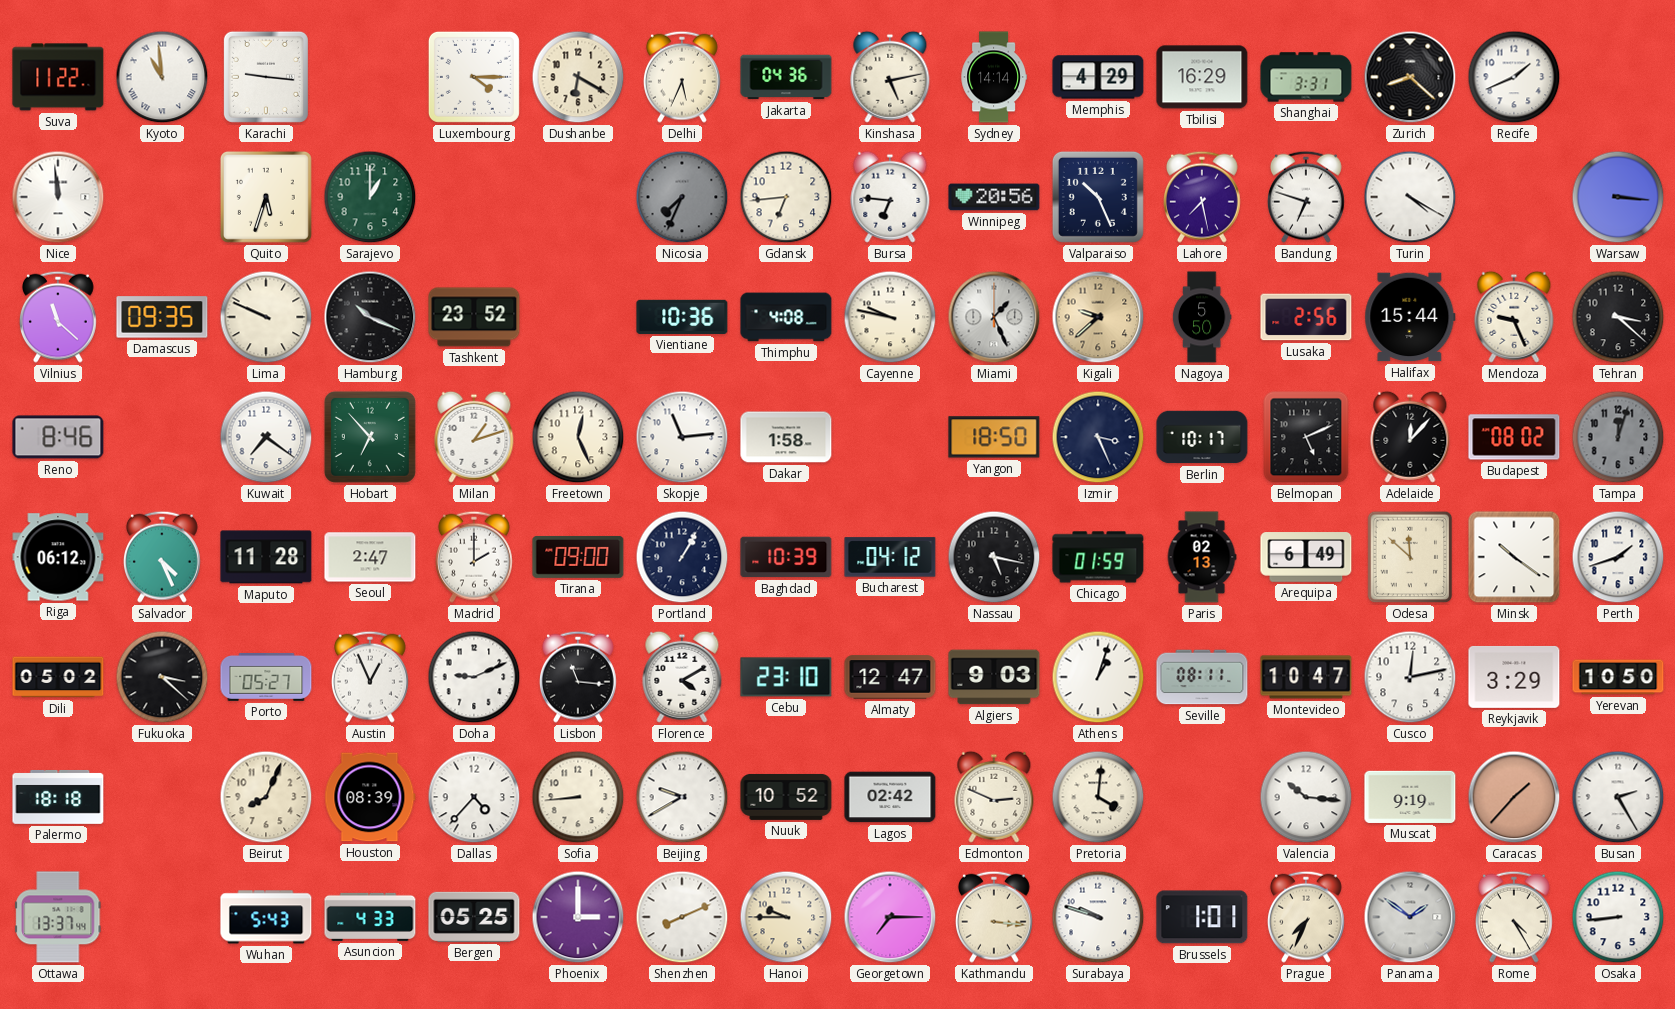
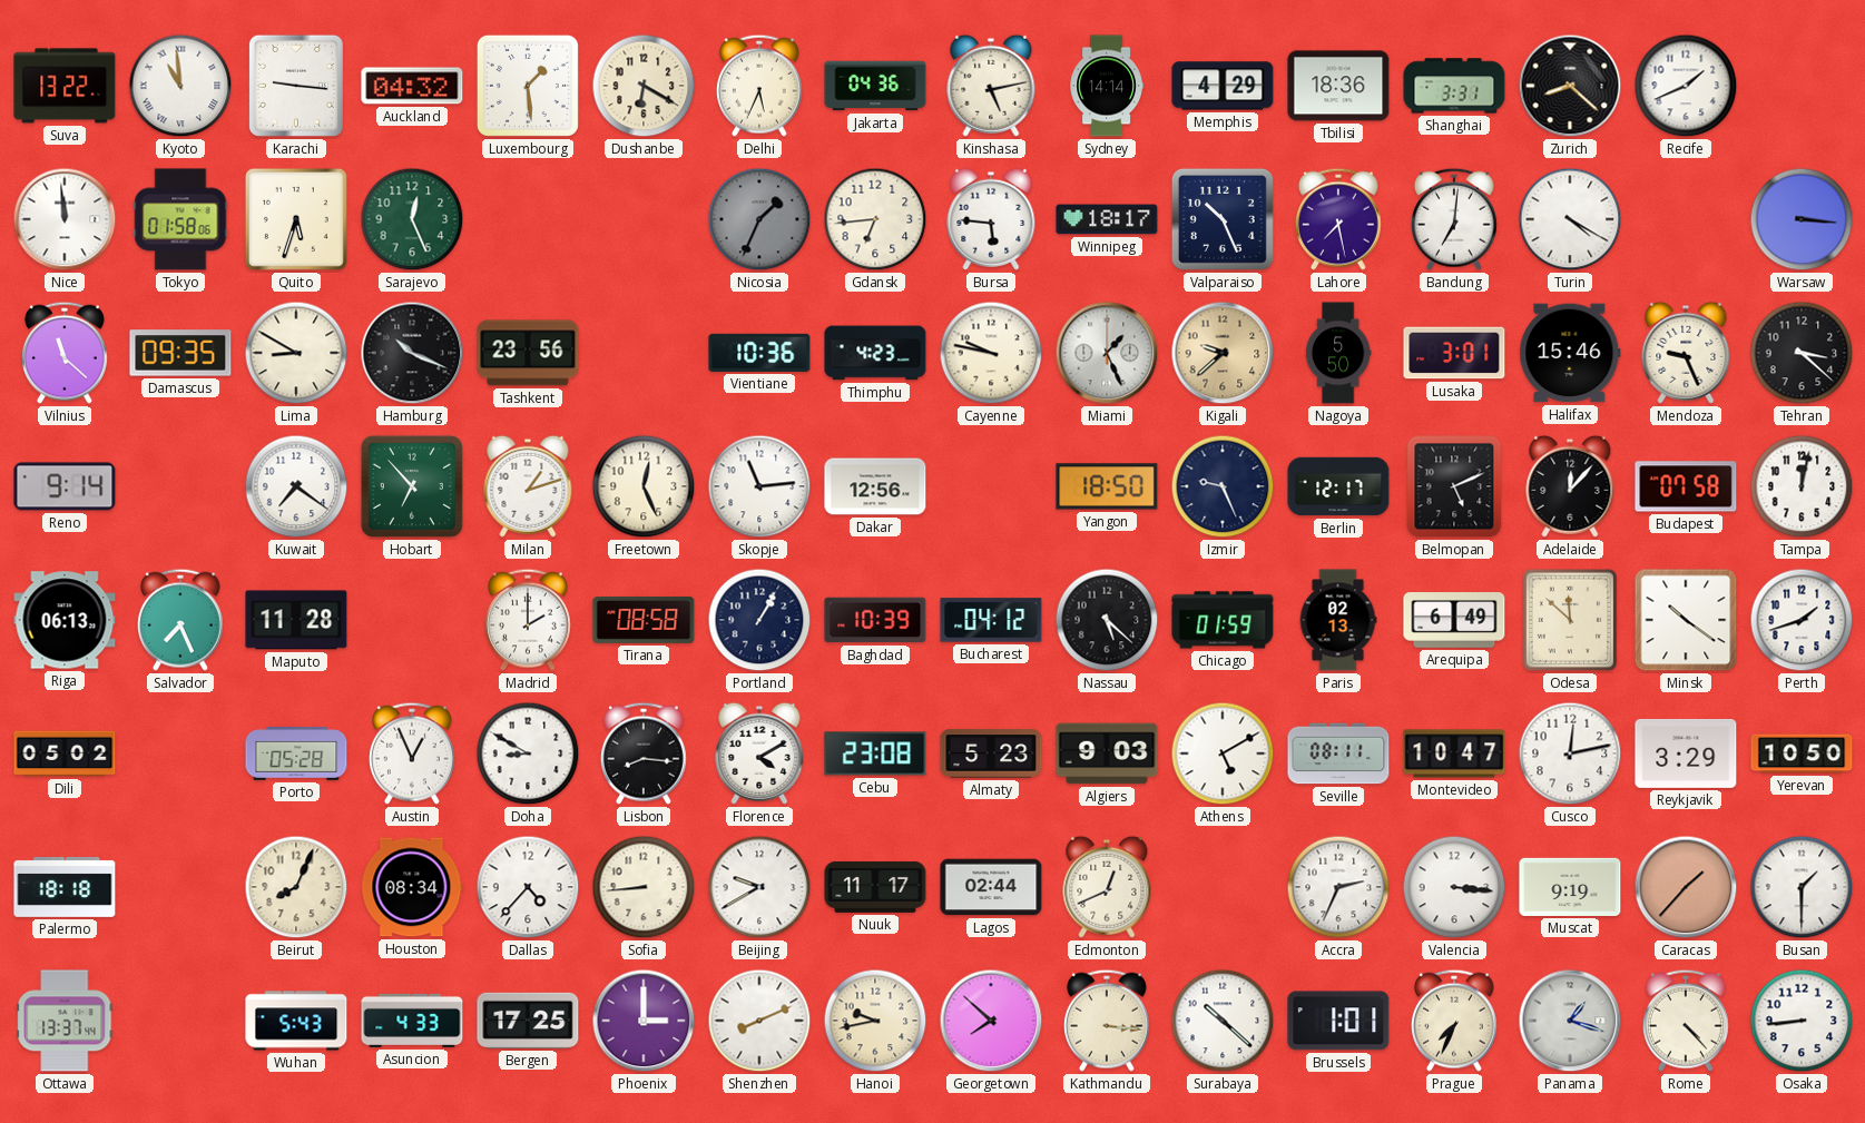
Suva: 11:22 -> 13:22 (65, 86)
Auckland: none -> 04:32 (412, 86)
Luxembourg: 4:15 -> 1:29 (528, 86)
Tbilisi: 16:29 -> 18:36 (1338, 86)
Tokyo: none -> 01:58 (180, 219)
Sarajevo: 1:00 -> 12:26 (412, 219)
Nicosia: 7:34 -> 1:34 (759, 219)
Bursa: 6:46 -> 5:46 (991, 219)
Winnipeg: 20:56 -> 18:17 (1107, 219)
Bandung: 6:48 -> 7:01 (1454, 219)
Lima: 9:49 -> 8:50 (296, 353)
Tashkent: 23:52 -> 23:56 (528, 353)
Thimphu: 4:08 -> 4:23 (875, 353)
Lusaka: 2:56 -> 3:01 (1454, 353)
Halifax: 15:44 -> 15:46 (1570, 353)
Reno: 8:46 -> 9:14 (65, 486)
Dakar: 1:58 -> 12:56 (875, 486)
Izmir: 3:26 -> 9:26 (1223, 486)
Berlin: 10:17 -> 12:17 (1338, 486)
Budapest: 08:02 -> 07:58 (1686, 486)
Tampa: 12:03 -> 12:02 (1802, 486)
Tampa dial: grey -> white (1802, 486)
Riga: 06:12 -> 06:13 (65, 620)
Salvador: 4:26 -> 7:26 (180, 620)
Seoul: 2:47 -> none (370, 557)
Tirana: 09:00 -> 08:58 (644, 620)
Nassau: 5:17 -> 5:22 (1107, 620)
Fukuoka: 3:22 -> none (162, 677)
Porto: 05:27 -> 05:28 (296, 753)
Doha: 9:11 -> 8:50 (528, 753)
Lisbon: 11:16 -> 8:16 (644, 753)
Cebu: 23:10 -> 23:08 (875, 753)
Almaty: 12:47 -> 5:23 (991, 753)
Athens: 1:03 -> 5:10 (1223, 753)
Houston: 08:39 -> 08:34 (412, 887)
Nuuk: 10:52 -> 11:17 (875, 887)
Lagos: 02:42 -> 02:44 (991, 887)
Edmonton: 2:49 -> 12:41 (1107, 887)
Pretoria: 4:01 -> none (1098, 797)
Accra: none -> 2:34 (1338, 887)
Valencia: 10:16 -> 3:16 (1454, 887)
Busan: 2:25 -> 1:30 (1802, 887)
Bergen: 05:25 -> 17:25 (528, 1021)
Hanoi: 9:45 -> 9:43 (875, 1021)
Georgetown: 7:15 -> 7:52 (991, 1021)
Surabaya: 9:48 -> 10:22 (1223, 1021)
Panama: 1:51 -> 1:18 (1570, 1021)
Rome: 4:25 -> 4:23 (1686, 1021)
